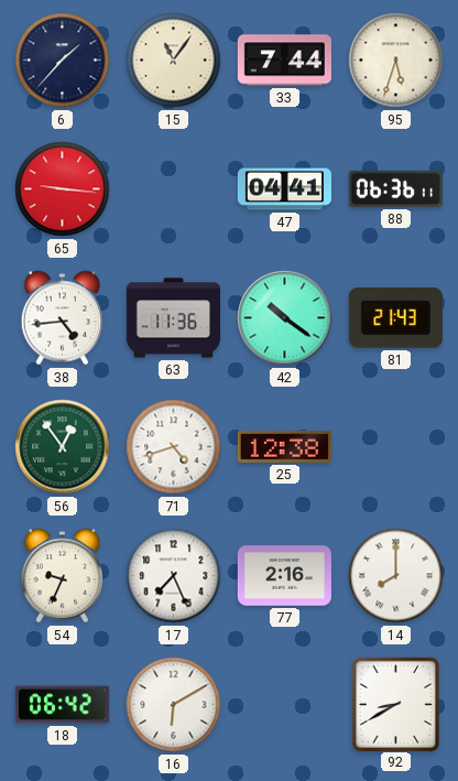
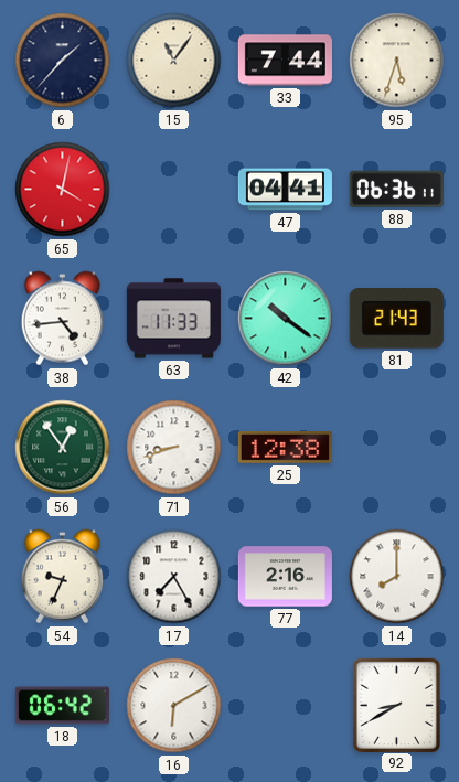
65: 9:16 -> 4:02 (63, 190)
63: 11:36 -> 11:33 (173, 319)
71: 4:42 -> 8:42 (174, 448)
17: 7:26 -> 7:25 (174, 577)
